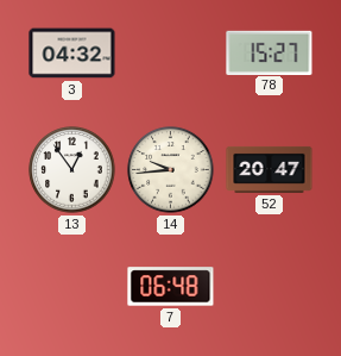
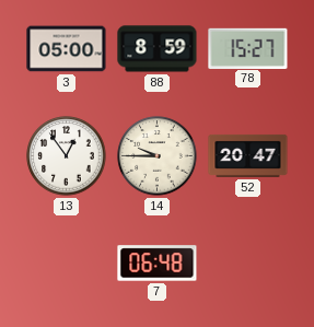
3: 04:32 -> 05:00 (67, 49)
88: none -> 8:59 (158, 49)
14: 9:44 -> 9:45 (158, 156)
